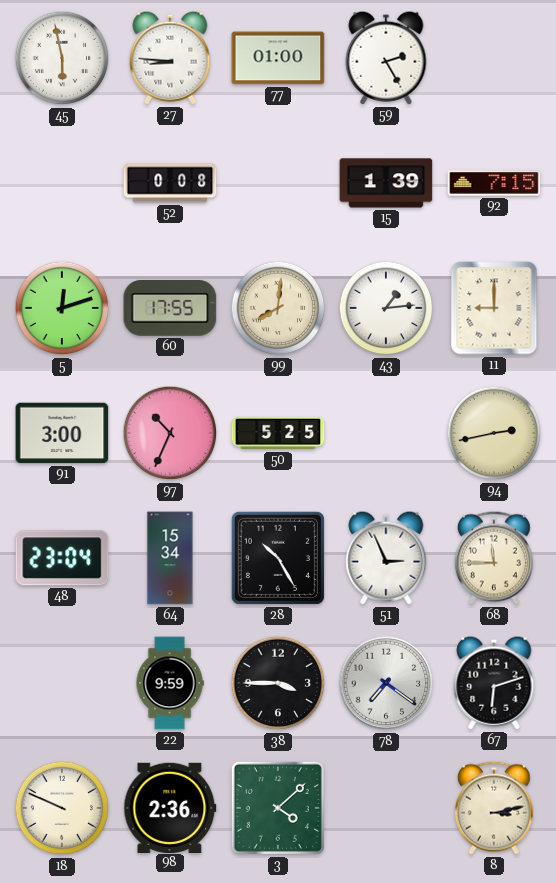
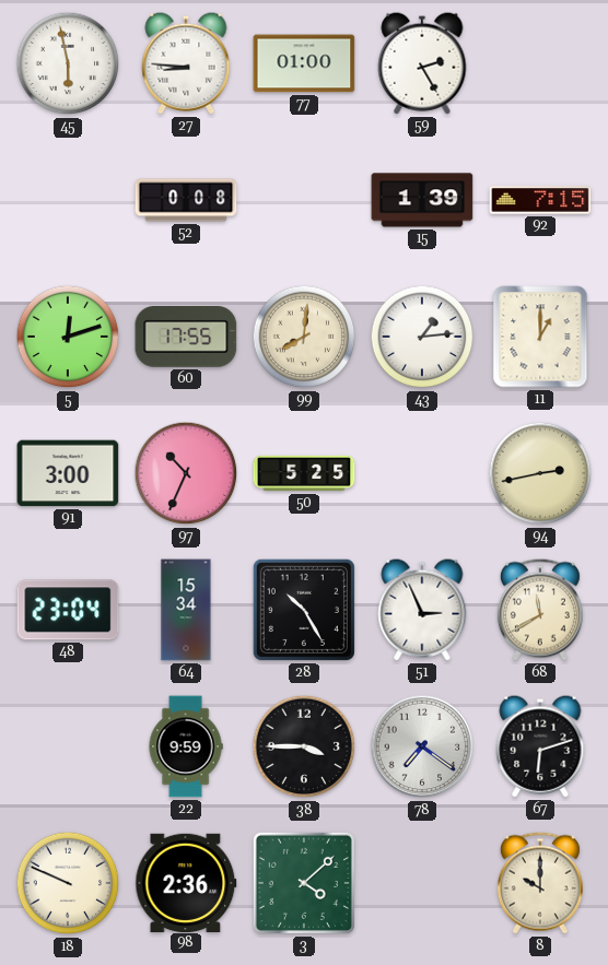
11: 9:00 -> 1:00 (540, 337)
68: 11:45 -> 11:40 (540, 610)
8: 3:13 -> 10:00 (540, 883)
